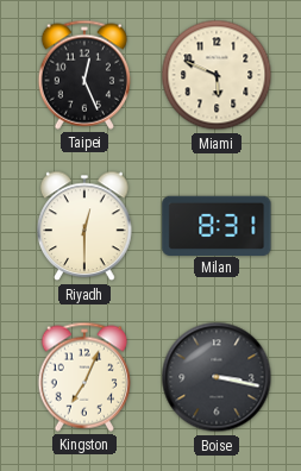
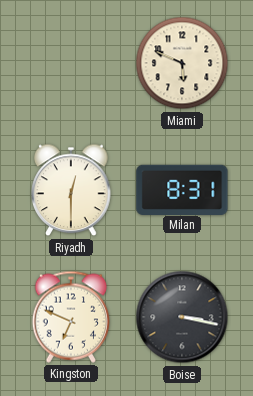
Taipei: 12:26 -> none (83, 75)
Kingston: 7:04 -> 6:49 (70, 317)
